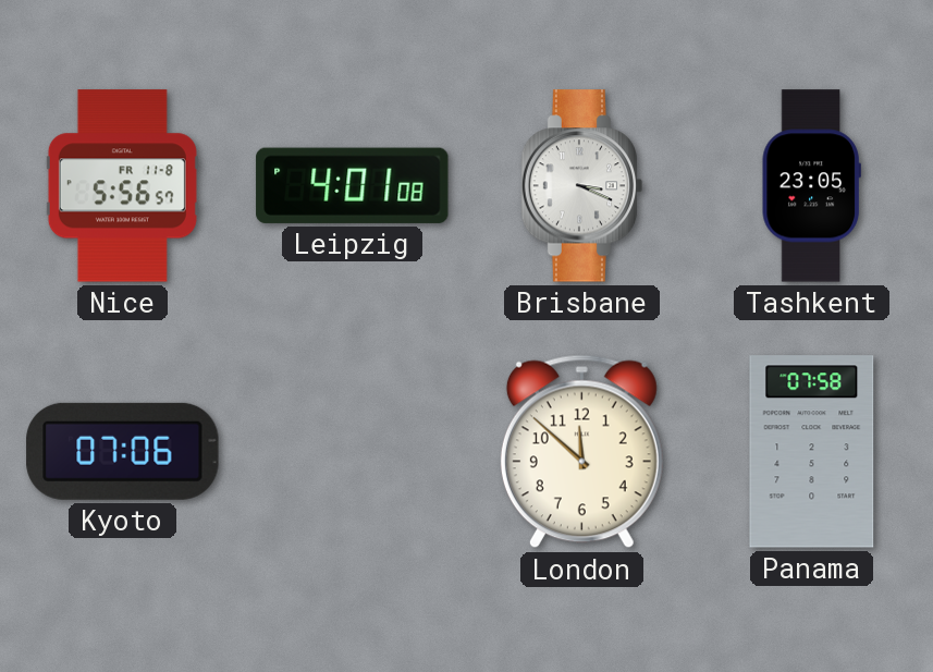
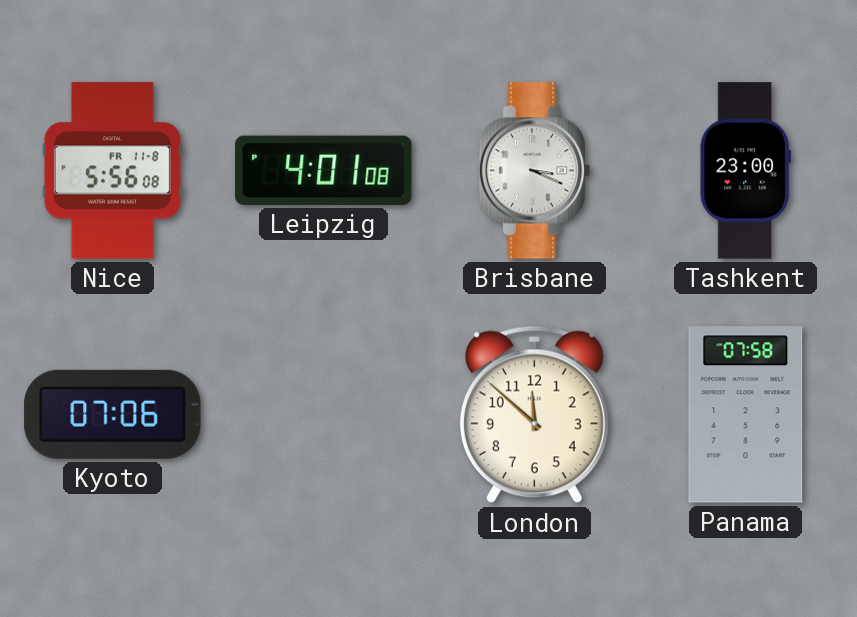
Nice: 5:56:57 -> 5:56:08 (112, 171)
Tashkent: 23:05 -> 23:00 (745, 171)
